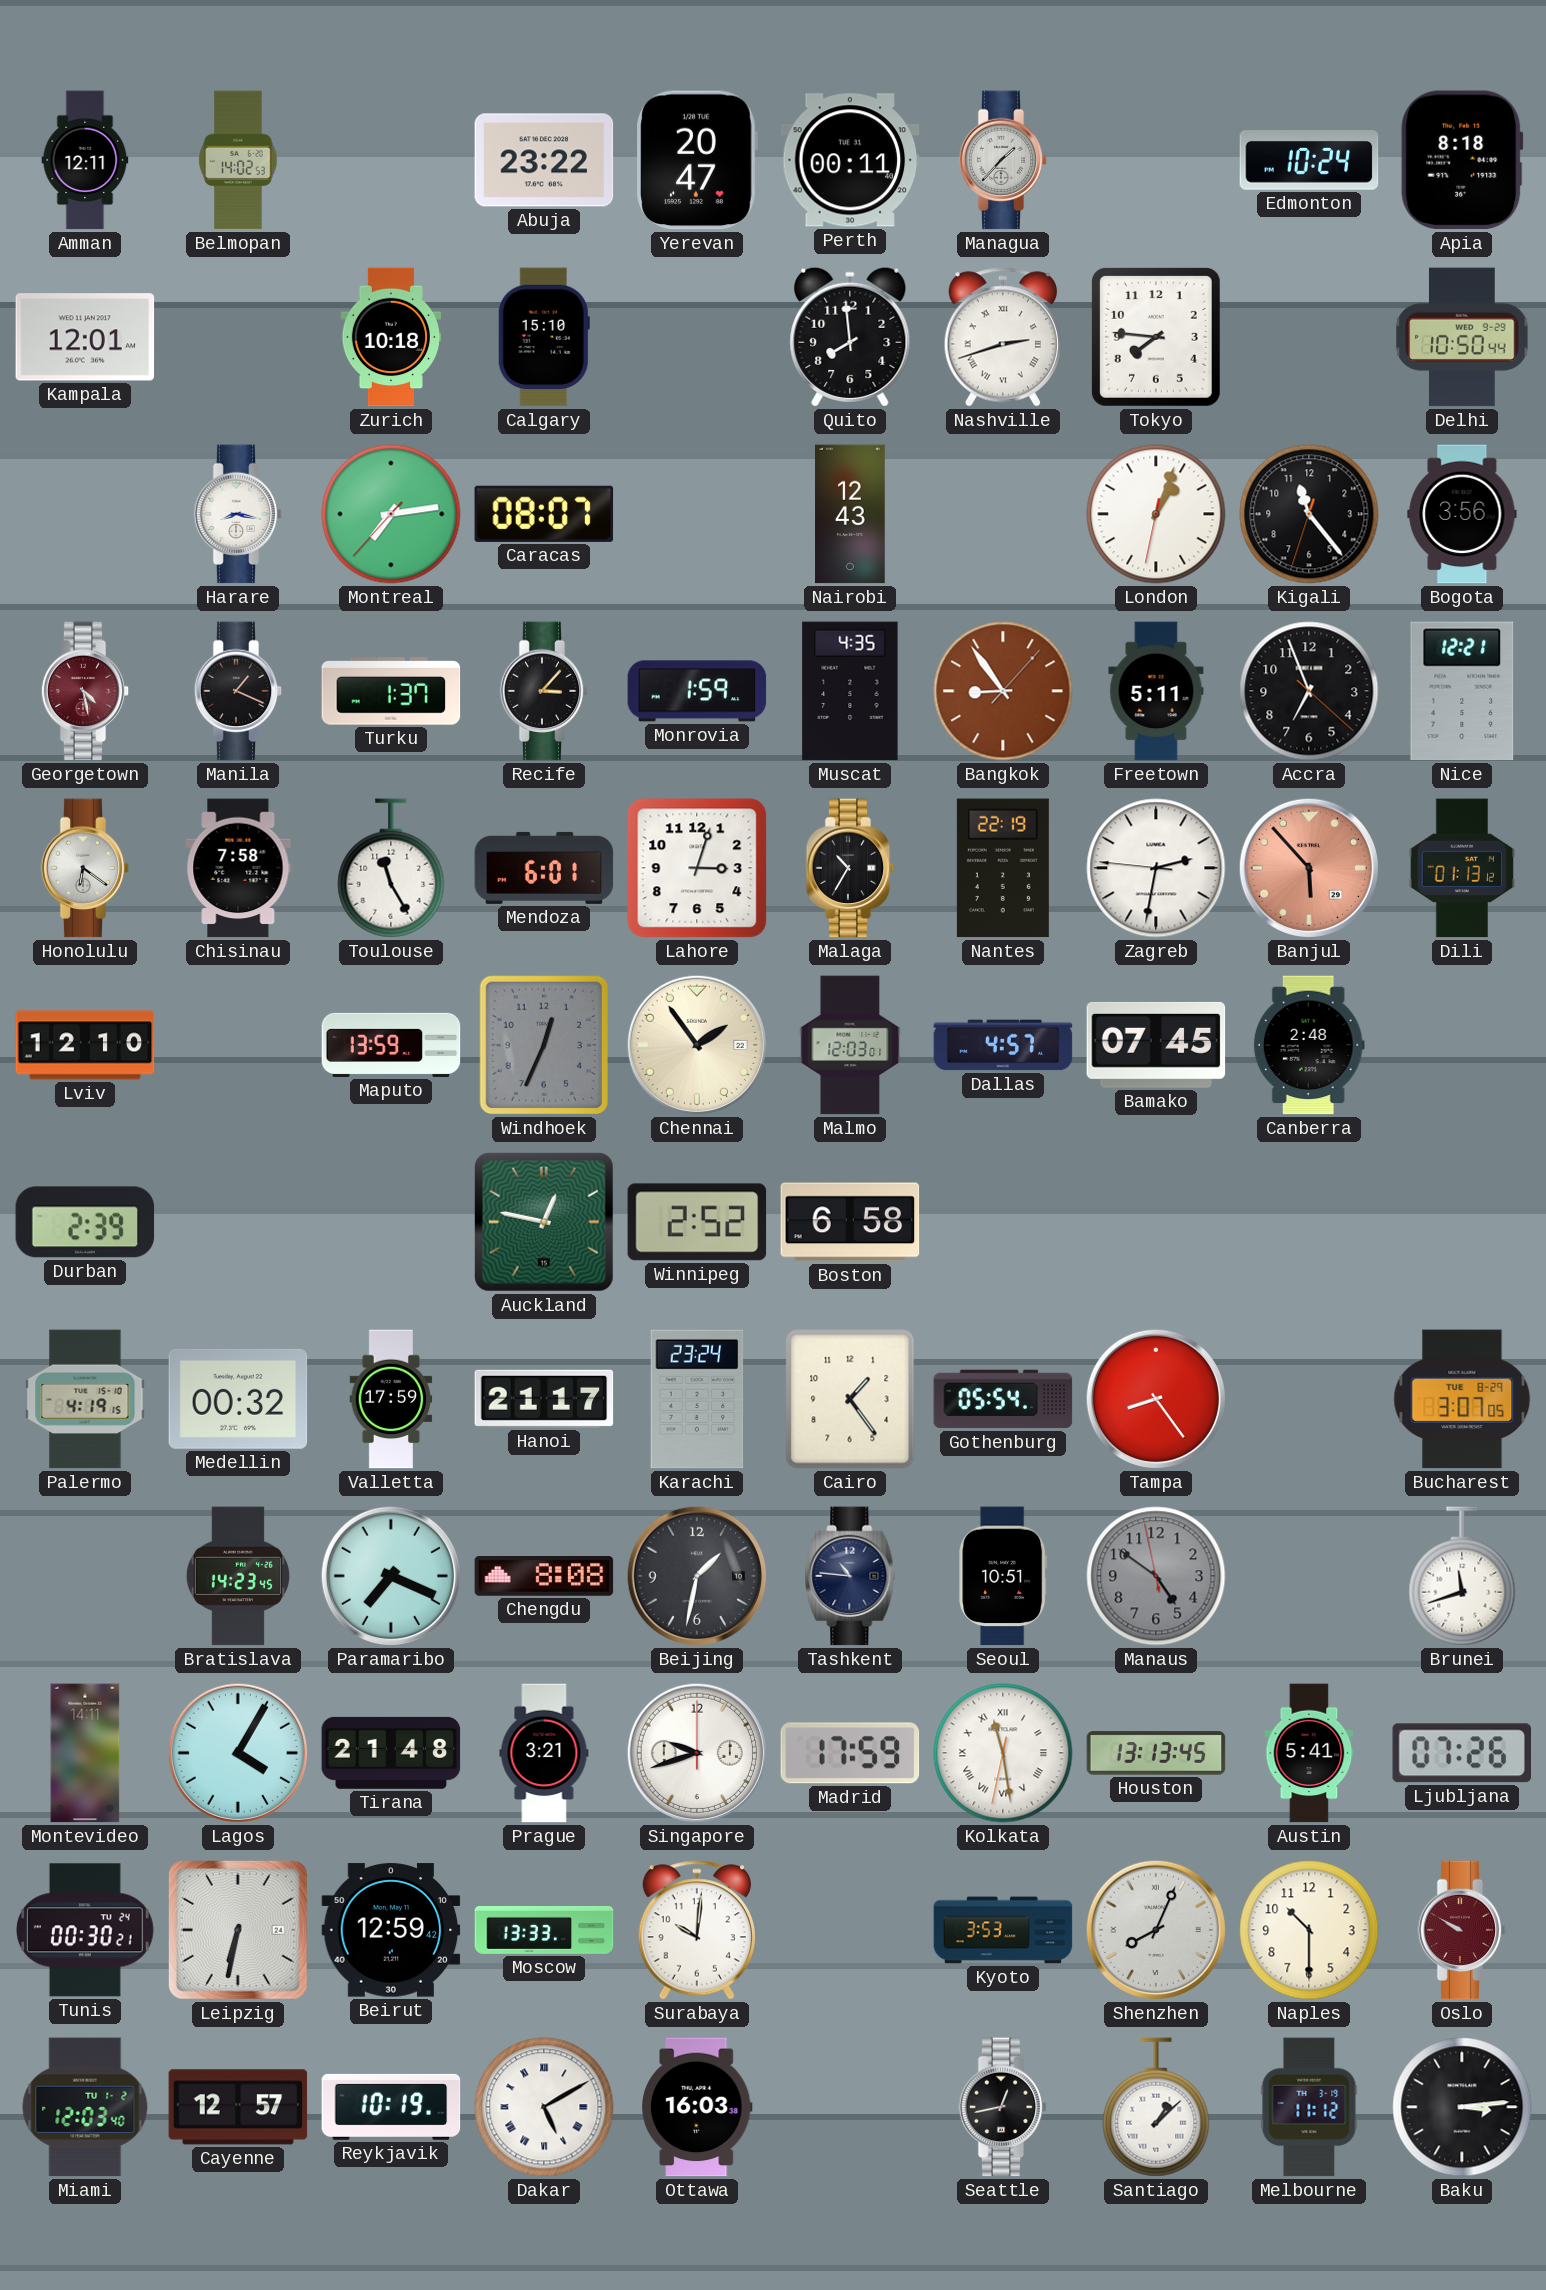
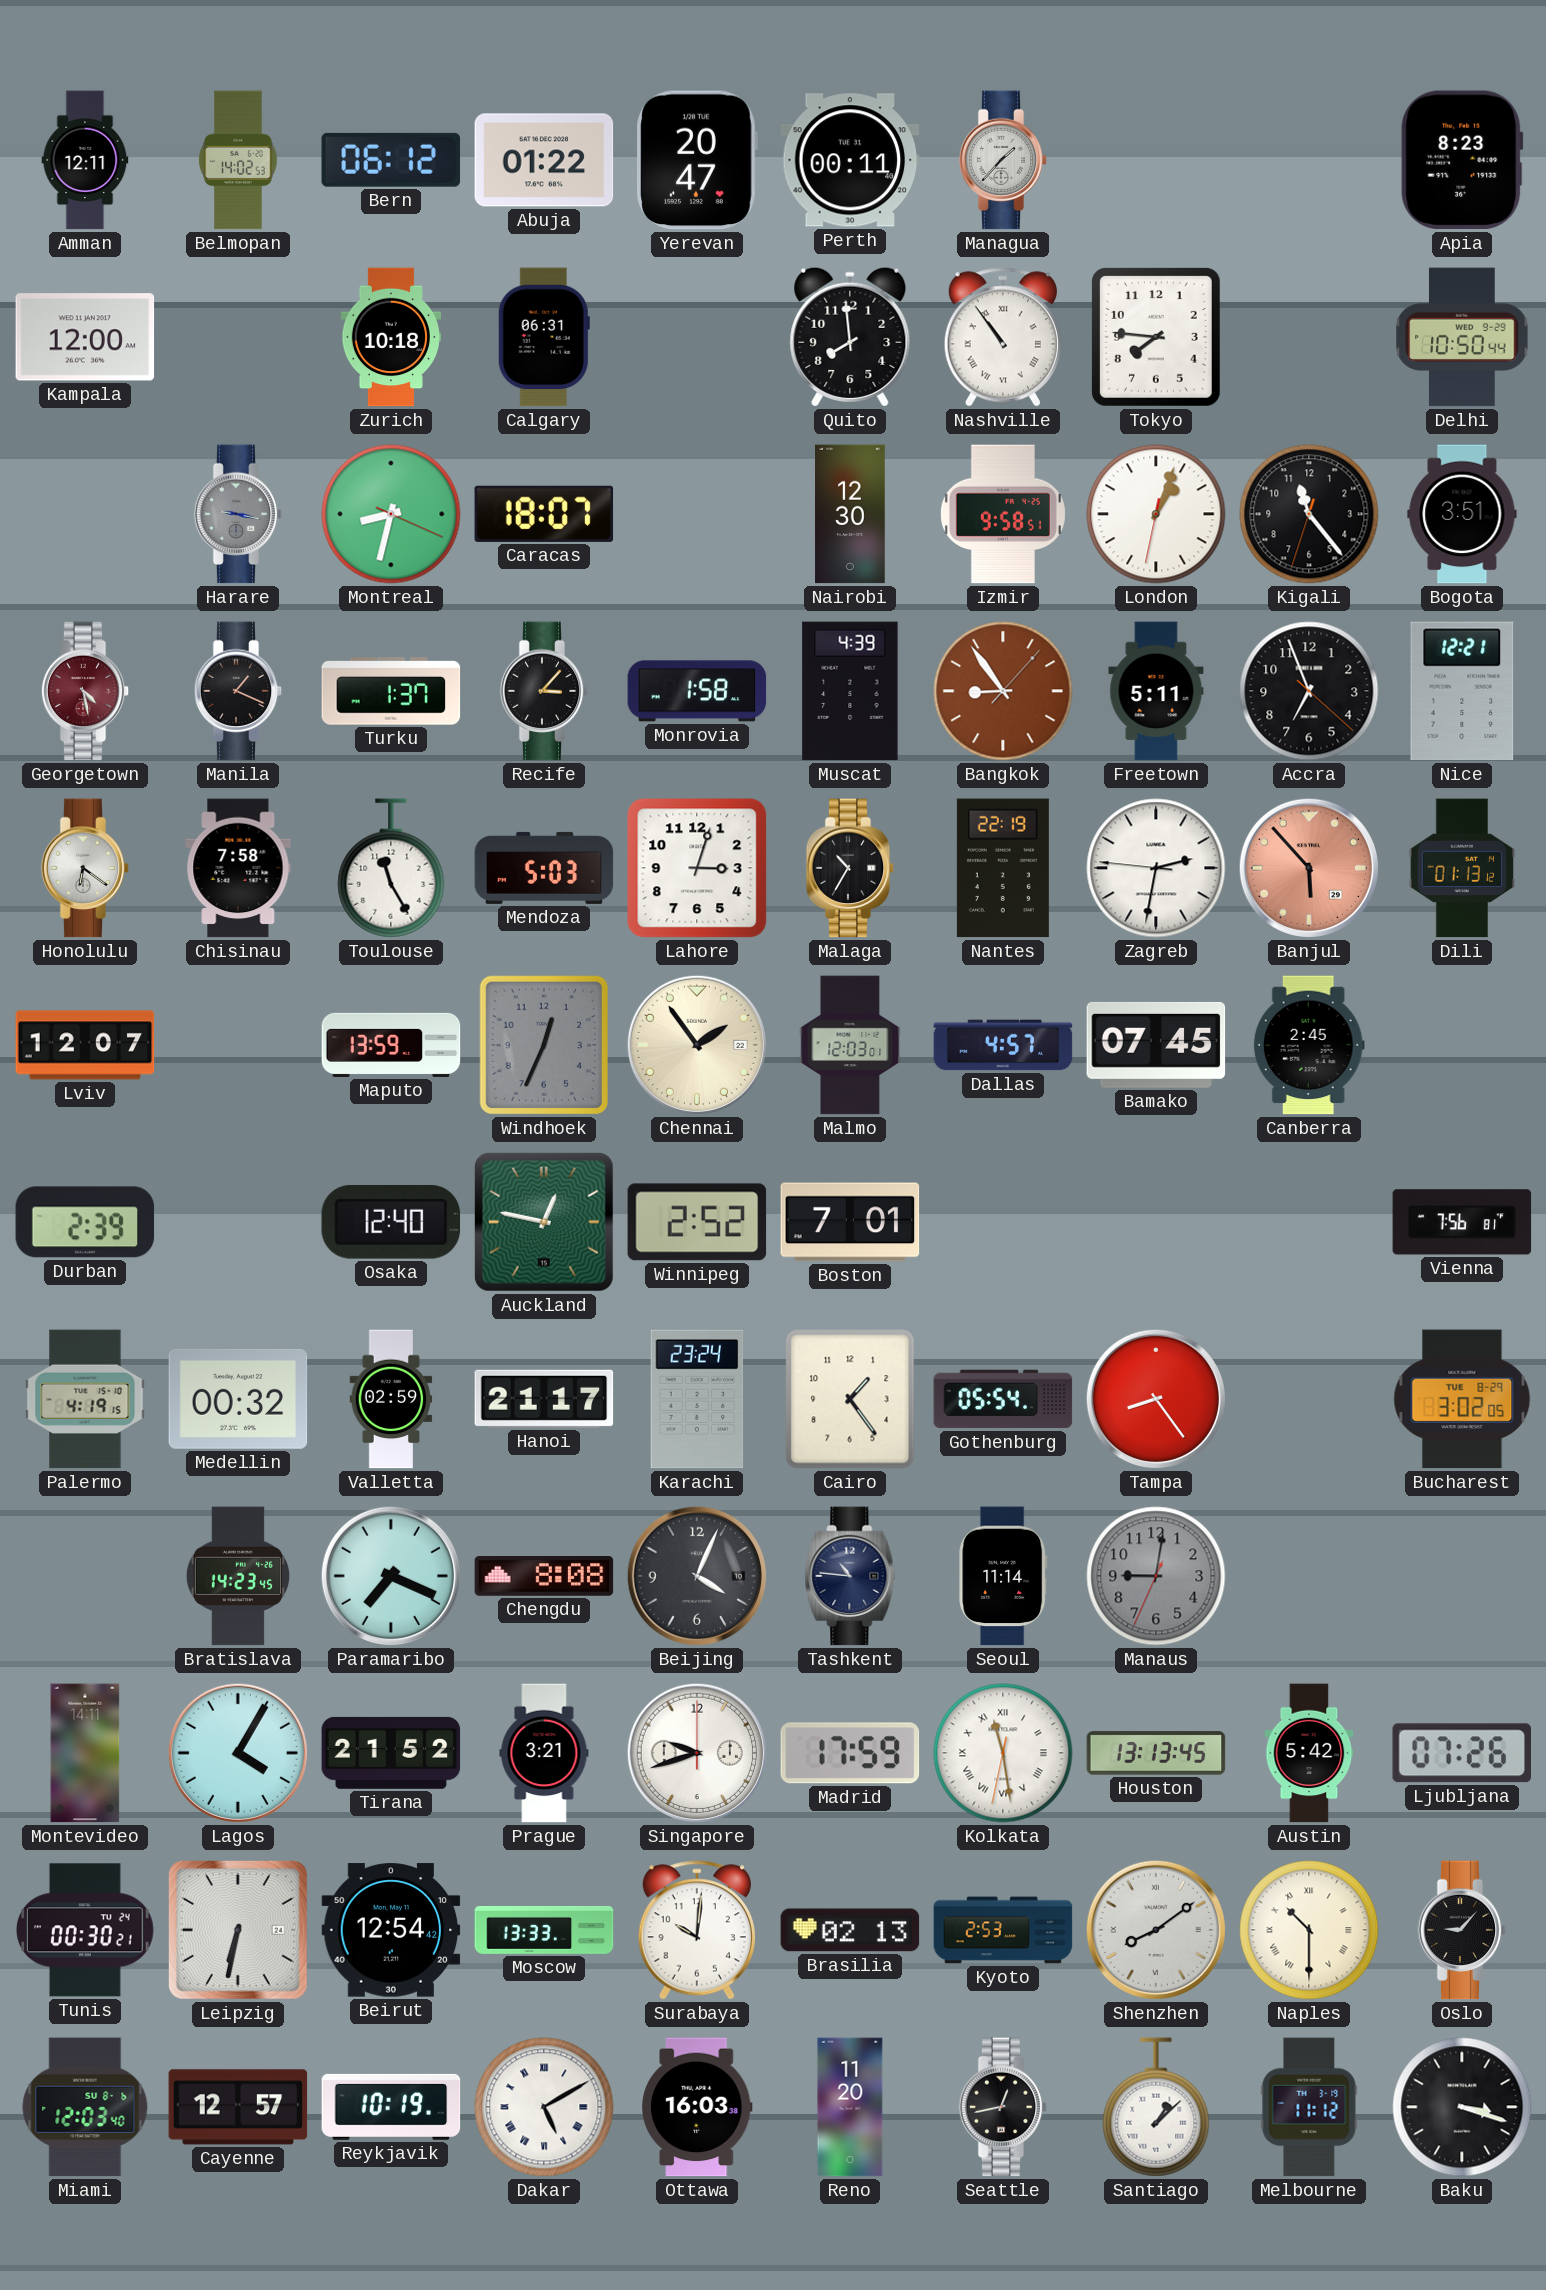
Bern: none -> 06:12 (391, 160)
Abuja: 23:22 -> 01:22 (544, 160)
Edmonton: 10:24 -> none (1309, 161)
Apia: 8:18 -> 8:23 (1462, 160)
Kampala: 12:01 -> 12:00 (85, 337)
Calgary: 15:10 -> 06:31 (544, 337)
Nashville: 2:42 -> 10:54 (1003, 337)
Harare: 8:17 -> 9:17 (238, 514)
Harare dial: white -> grey (238, 514)
Montreal: 7:13 -> 8:32 (391, 514)
Caracas: 08:07 -> 18:07 (544, 514)
Nairobi: 12:43 -> 12:30 (850, 514)
Izmir: none -> 9:58 (1003, 514)
Bogota: 3:56 -> 3:51 (1462, 514)
Monrovia: 1:59 -> 1:58 (697, 691)
Muscat: 4:35 -> 4:39 (850, 691)
Mendoza: 6:01 -> 5:03 (544, 868)
Lviv: 12:10 -> 12:07 (85, 1045)
Canberra: 2:48 -> 2:45 (1309, 1045)
Osaka: none -> 12:40 (391, 1222)
Boston: 6:58 -> 7:01 (850, 1222)
Vienna: none -> 7:56 (1462, 1222)
Valletta: 17:59 -> 02:59 (391, 1399)
Bucharest: 3:07 -> 3:02 (1462, 1399)
Beijing: 1:32 -> 4:04 (697, 1576)
Seoul: 10:51 -> 11:14 (1003, 1576)
Manaus: 4:50 -> 9:01 (1156, 1576)
Brunei: 11:42 -> none (1462, 1576)
Tirana: 21:48 -> 21:52 (391, 1753)
Austin: 5:41 -> 5:42 (1309, 1753)
Beirut: 12:59 -> 12:54 (391, 1930)
Brasilia: none -> 02:13 (850, 1930)
Kyoto: 3:53 -> 2:53 (1003, 1930)
Shenzhen: 8:04 -> 8:09 (1156, 1930)
Naples numerals: Arabic -> Roman (1309, 1930)
Oslo: 9:50 -> 9:07 (1462, 1930)
Oslo dial: burgundy -> black (1462, 1930)
Miami date: TU 1-2 -> SU 8-6 (85, 2107)
Reno: none -> 11:20 (850, 2107)
Baku: 3:14 -> 3:18 (1462, 2107)
